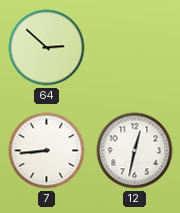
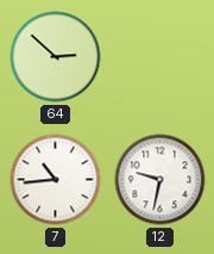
7: 8:44 -> 10:44 (56, 180)
12: 12:32 -> 9:32 (160, 180)
